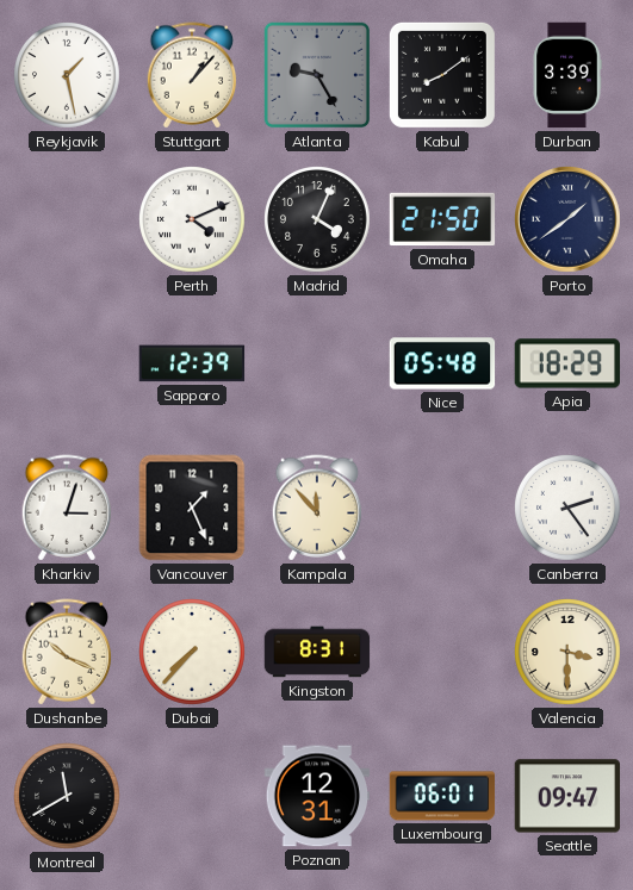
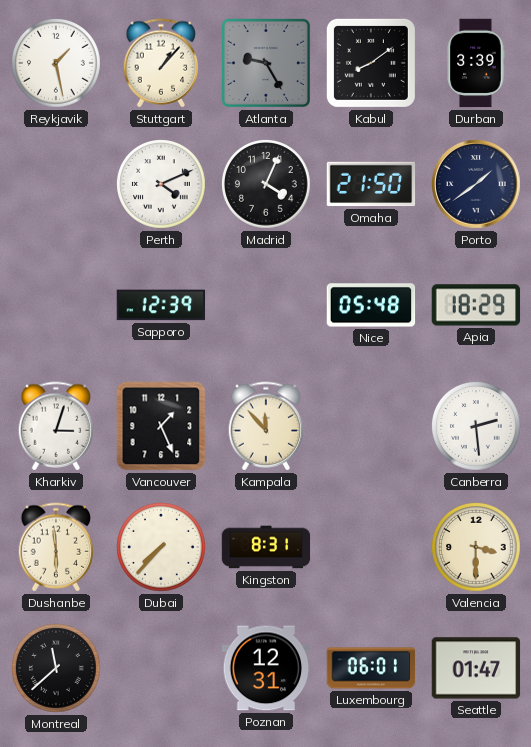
Canberra: 2:24 -> 2:29 (477, 427)
Dushanbe: 10:19 -> 5:59 (56, 547)
Montreal: 11:40 -> 11:38 (57, 669)
Seattle: 09:47 -> 01:47 (476, 668)
